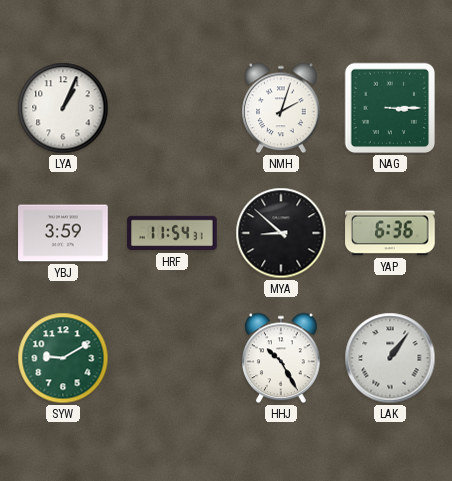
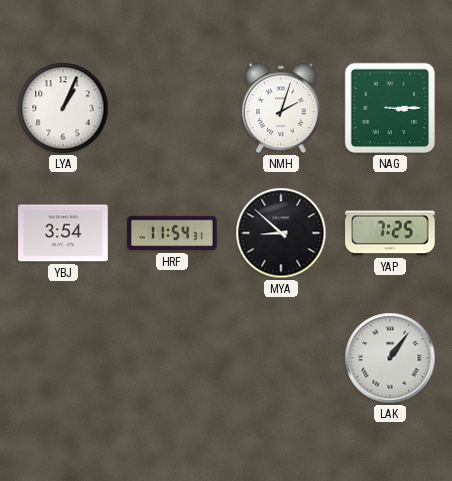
YBJ: 3:59 -> 3:54 (63, 233)
YAP: 6:36 -> 7:25 (390, 233)
SYW: 9:10 -> none (63, 358)
HHJ: 10:25 -> none (281, 358)
